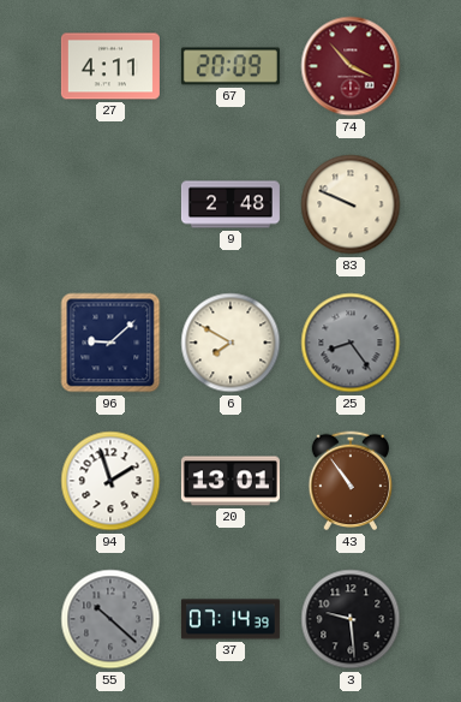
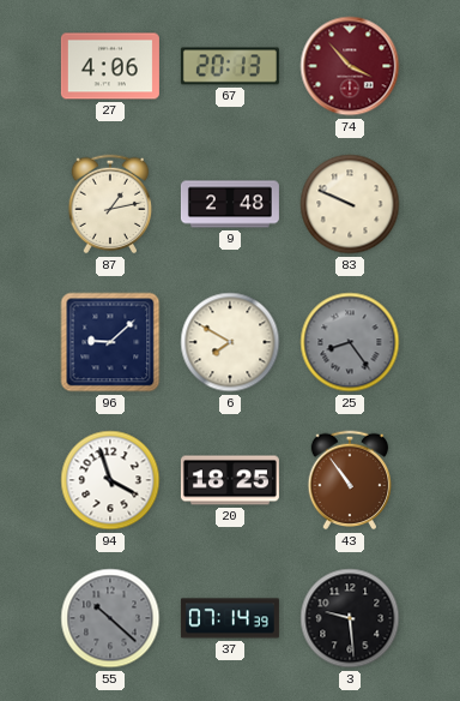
27: 4:11 -> 4:06 (110, 66)
67: 20:09 -> 20:13 (230, 66)
87: none -> 1:13 (110, 204)
94: 1:57 -> 3:57 (110, 480)
20: 13:01 -> 18:25 (230, 480)
